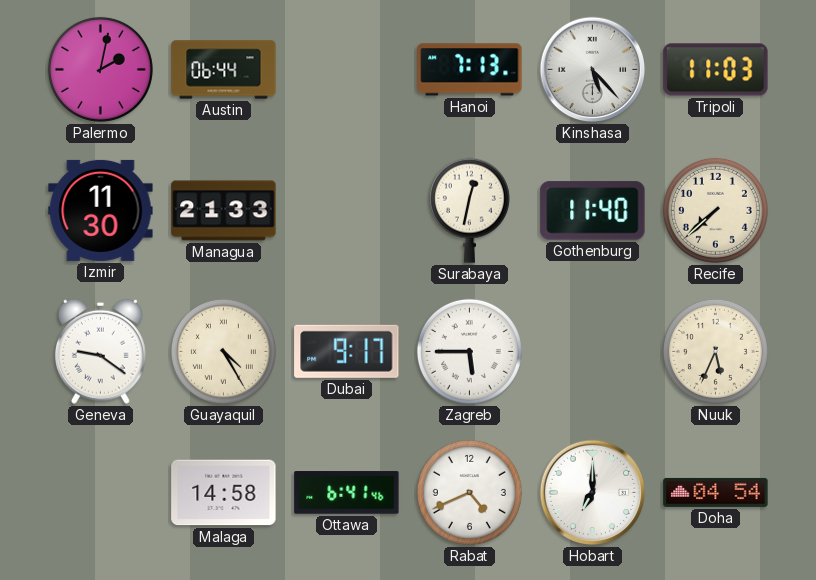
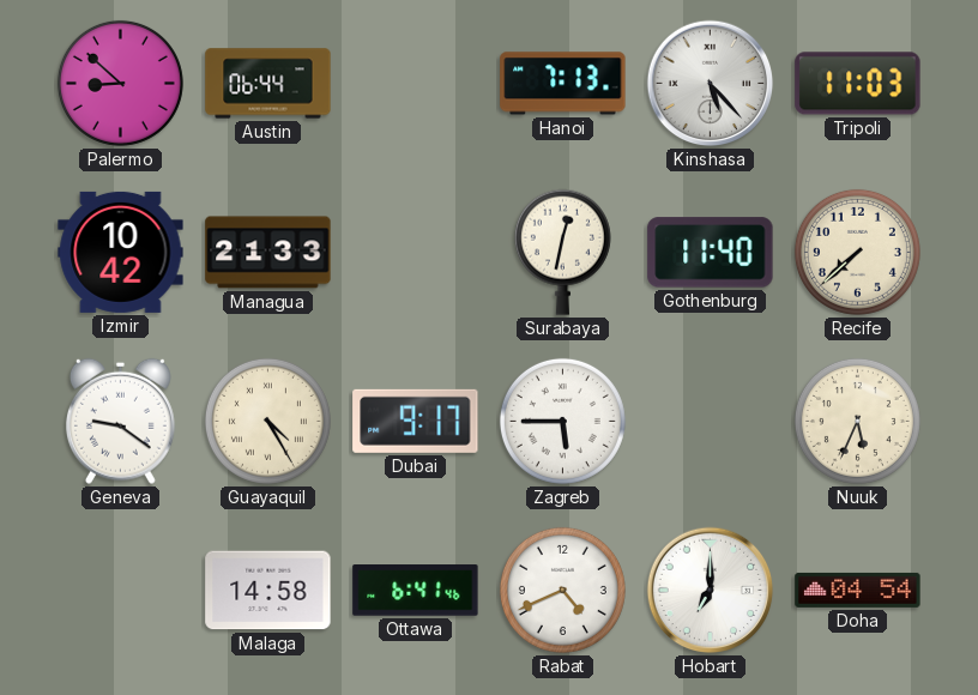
Palermo: 2:02 -> 8:52 (120, 83)
Izmir: 11:30 -> 10:42 (121, 252)
